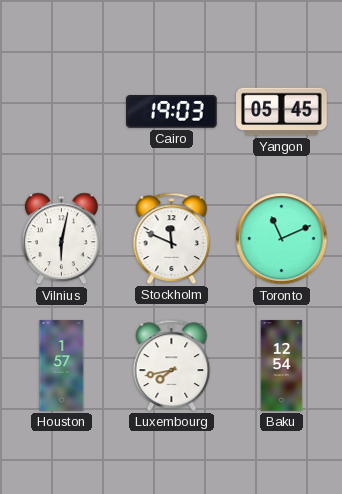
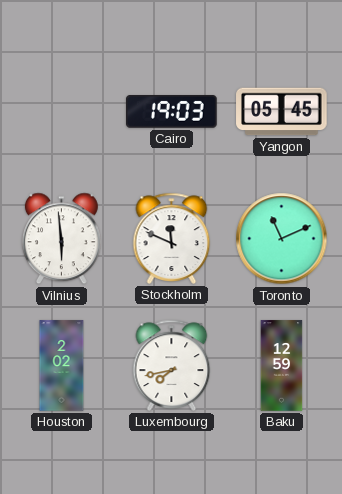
Vilnius: 6:02 -> 5:59 (61, 239)
Houston: 1:57 -> 2:02 (62, 366)
Baku: 12:54 -> 12:59 (282, 366)
